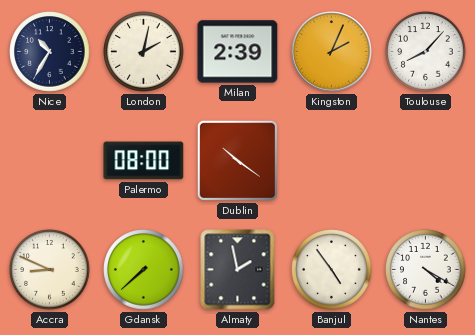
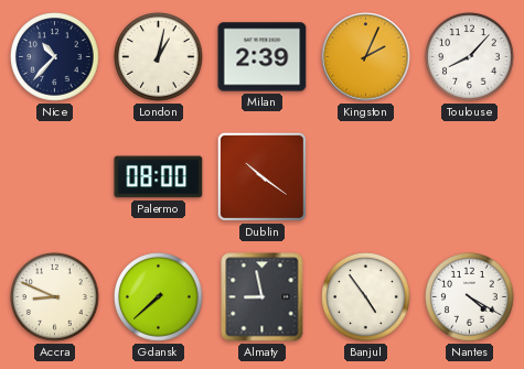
Nice: 10:35 -> 10:37 (55, 57)
London: 2:02 -> 1:02 (159, 57)
Almaty: 1:58 -> 8:58 (263, 297)
